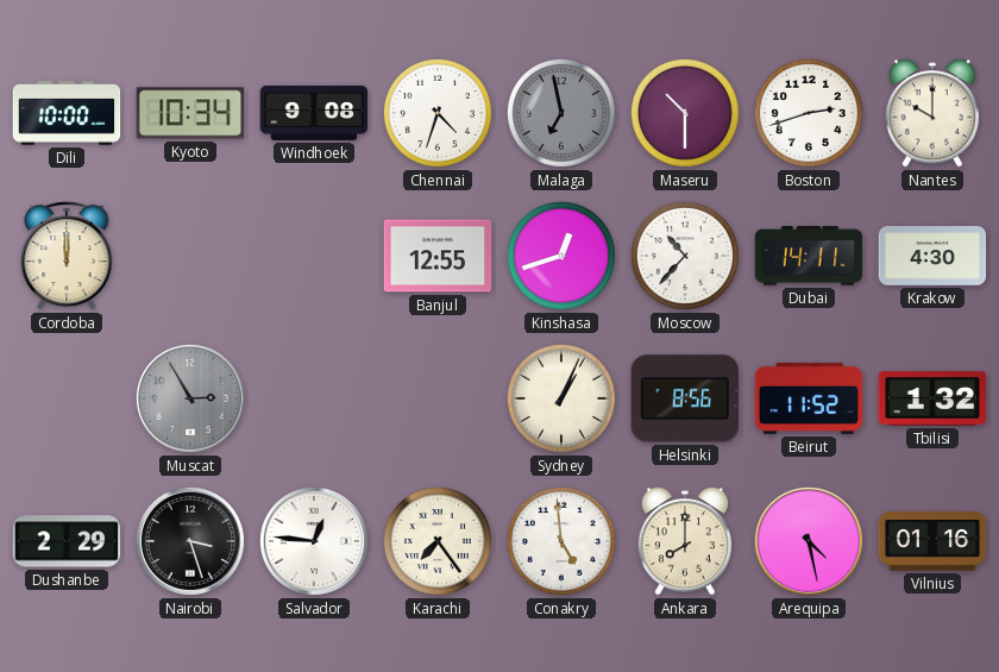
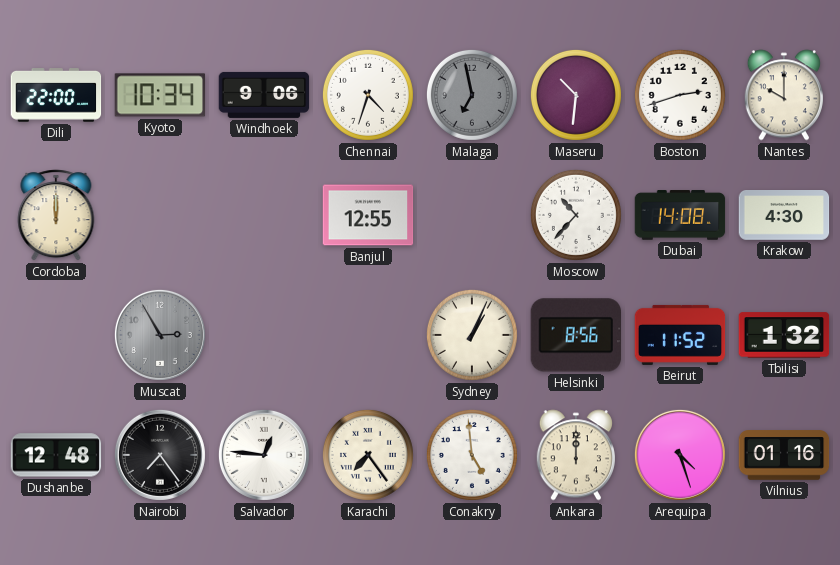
Dili: 10:00 -> 22:00 (56, 96)
Windhoek: 9:08 -> 9:06 (264, 95)
Maseru: 10:30 -> 10:31 (576, 95)
Kinshasa: 12:42 -> none (561, 256)
Dubai: 14:11 -> 14:08 (680, 215)
Dushanbe: 2:29 -> 12:48 (56, 455)
Nairobi: 3:27 -> 7:24 (160, 455)
Ankara: 8:00 -> 12:00 (576, 455)
Arequipa: 4:28 -> 4:27 (680, 455)
